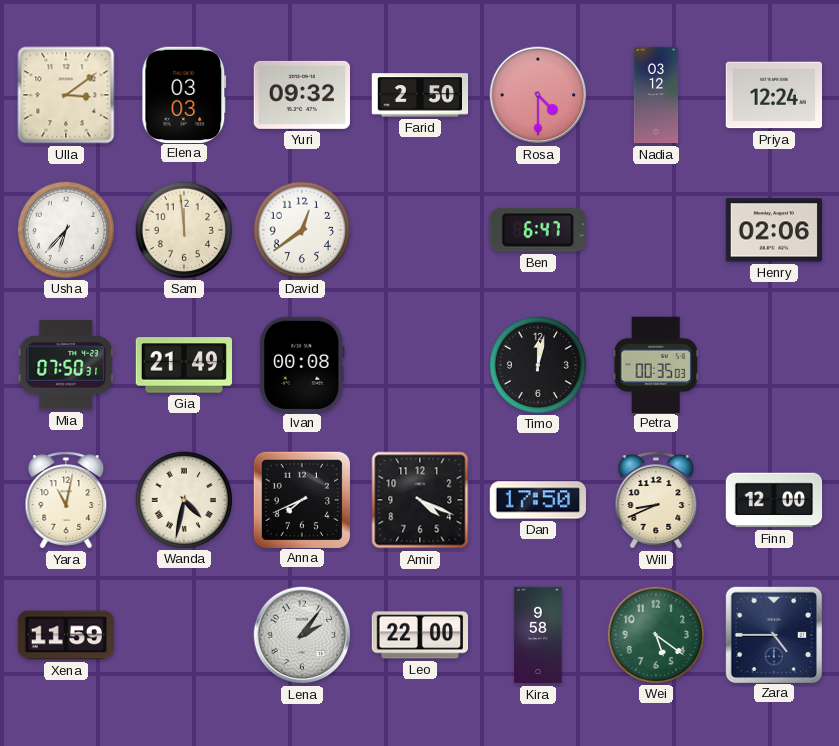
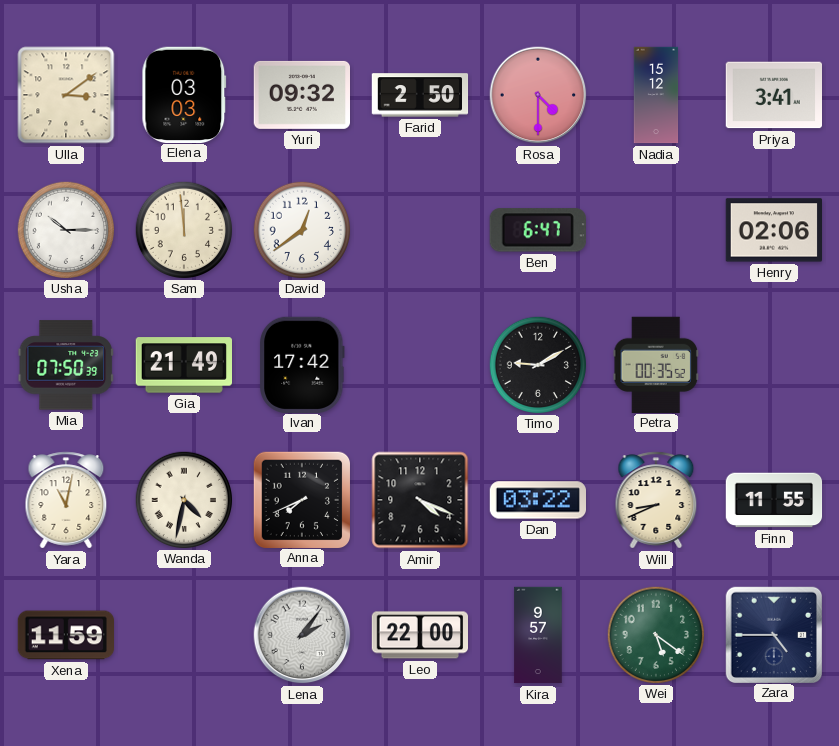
Nadia: 03:12 -> 15:12 (656, 95)
Priya: 12:24 -> 3:41 (773, 95)
Usha: 6:37 -> 10:15 (65, 229)
Mia: 07:50:31 -> 07:50:39 (66, 365)
Ivan: 00:08 -> 17:42 (302, 364)
Timo: 12:02 -> 9:10 (537, 364)
Petra: 00:35:03 -> 00:35:52 (656, 364)
Dan: 17:50 -> 03:22 (537, 500)
Finn: 12:00 -> 11:55 (774, 500)
Kira: 9:58 -> 9:57 (538, 635)
